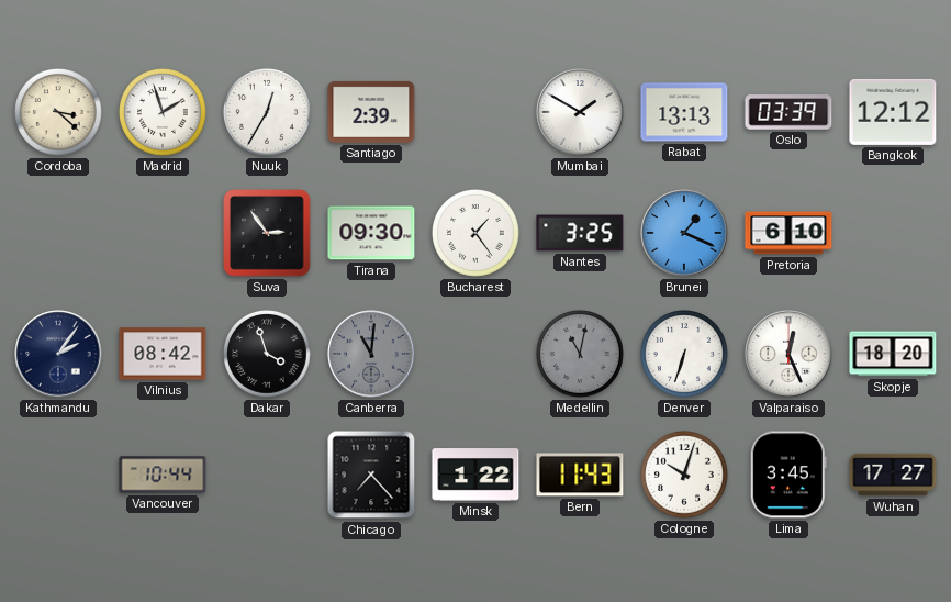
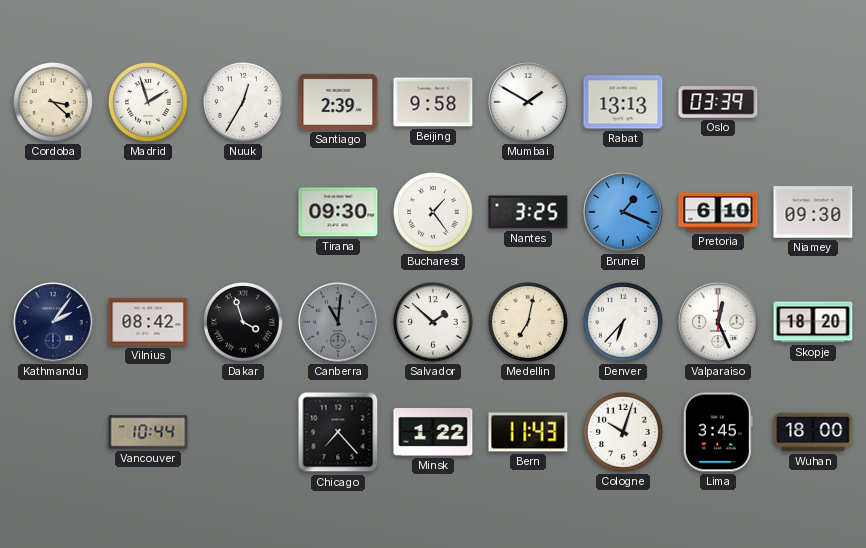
Beijing: none -> 9:58 (433, 102)
Bangkok: 12:12 -> none (893, 112)
Suva: 2:54 -> none (267, 233)
Niamey: none -> 09:30 (813, 212)
Salvador: none -> 1:52 (434, 323)
Medellin: 11:02 -> 7:02 (529, 323)
Medellin dial: grey -> cream (529, 323)
Denver: 6:33 -> 6:37 (624, 323)
Wuhan: 17:27 -> 18:00 (813, 432)
